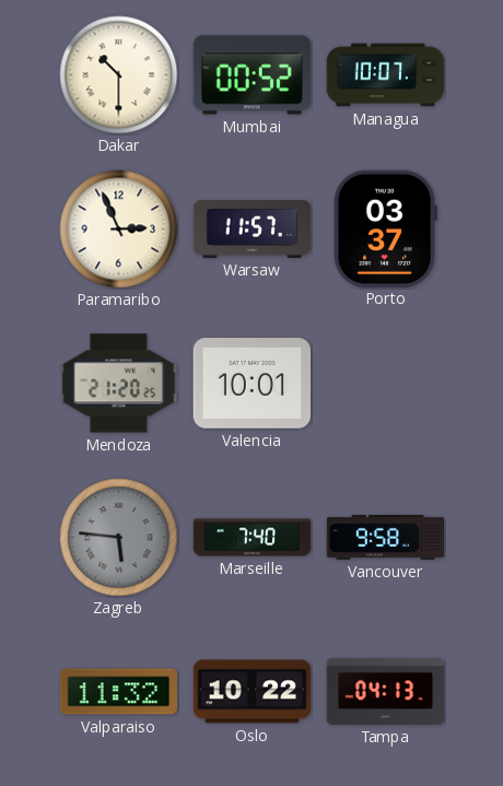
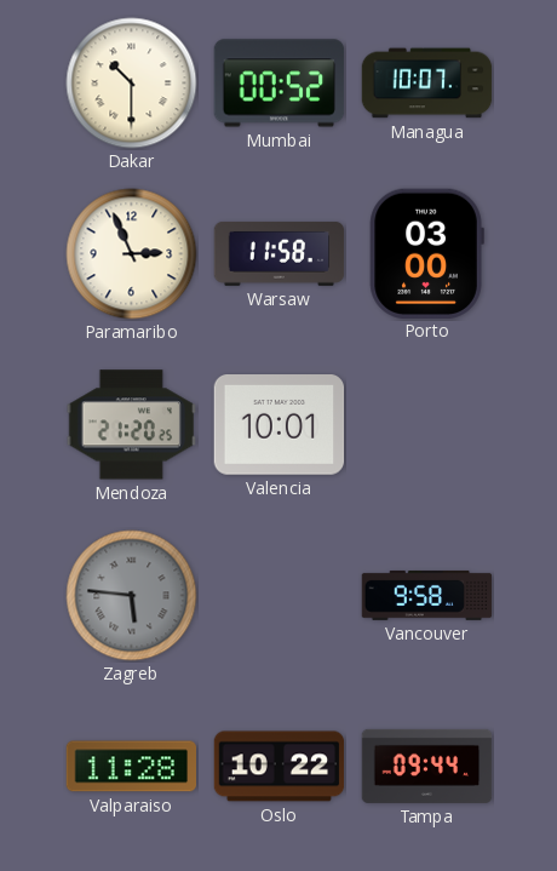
Warsaw: 11:57 -> 11:58 (280, 254)
Porto: 03:37 -> 03:00 (426, 253)
Marseille: 7:40 -> none (253, 538)
Valparaiso: 11:32 -> 11:28 (131, 767)
Tampa: 04:13 -> 09:44 (427, 766)
